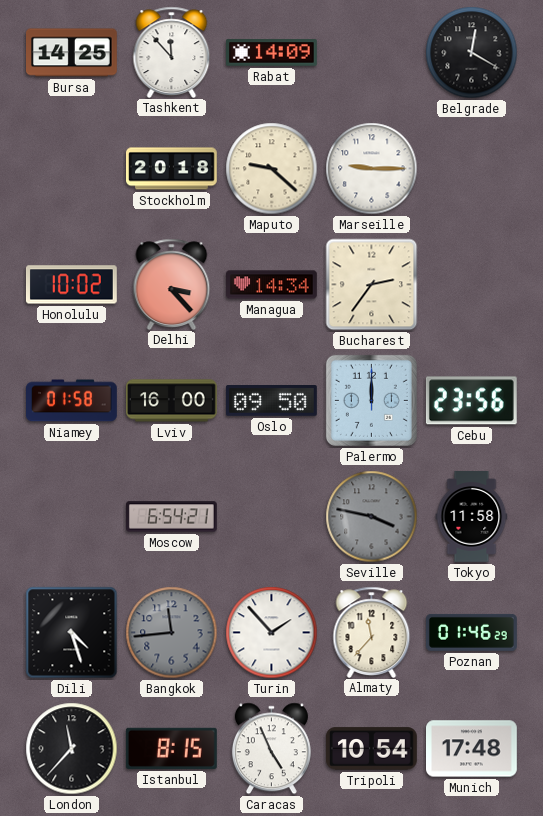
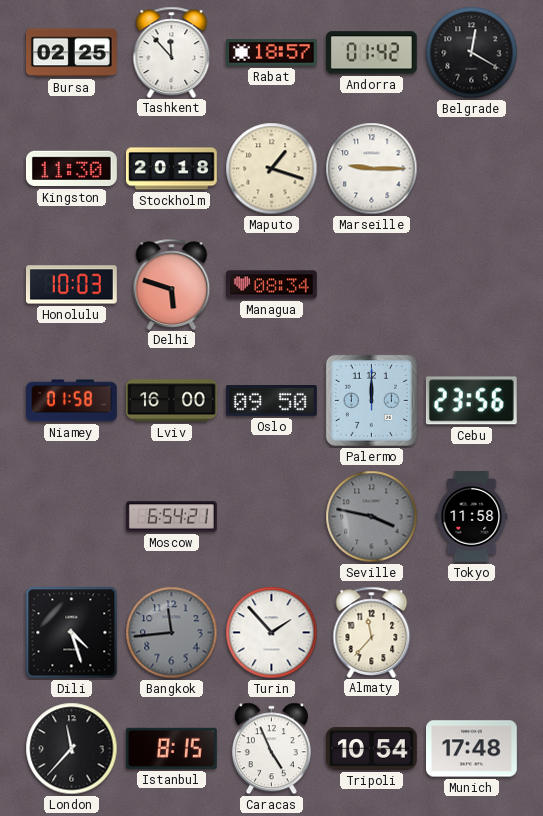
Bursa: 14:25 -> 02:25 (72, 53)
Rabat: 14:09 -> 18:57 (272, 53)
Andorra: none -> 01:42 (371, 53)
Kingston: none -> 11:30 (71, 169)
Maputo: 9:22 -> 1:18 (272, 169)
Honolulu: 10:02 -> 10:03 (71, 285)
Delhi: 3:23 -> 5:48 (172, 284)
Managua: 14:34 -> 08:34 (272, 285)
Bucharest: 2:36 -> none (372, 285)
Poznan: 01:46 -> none (471, 632)
